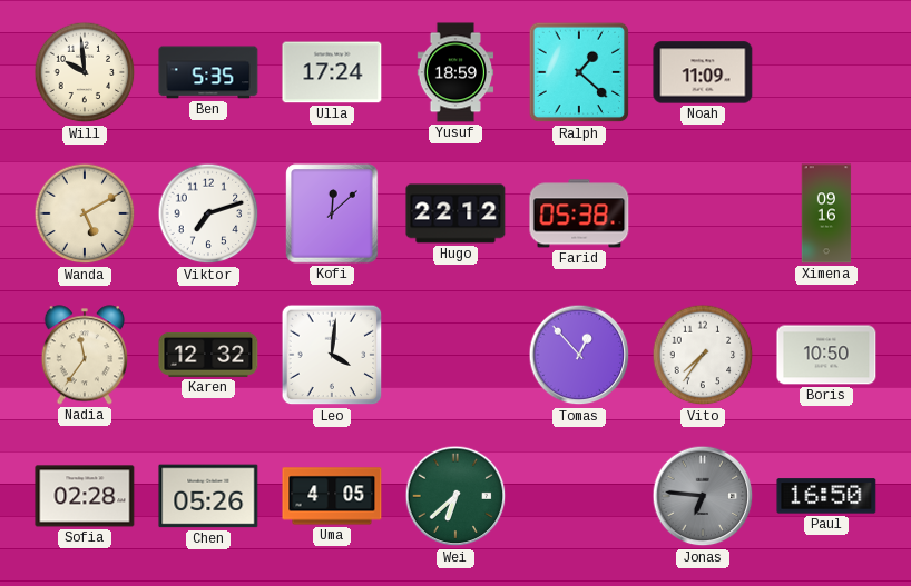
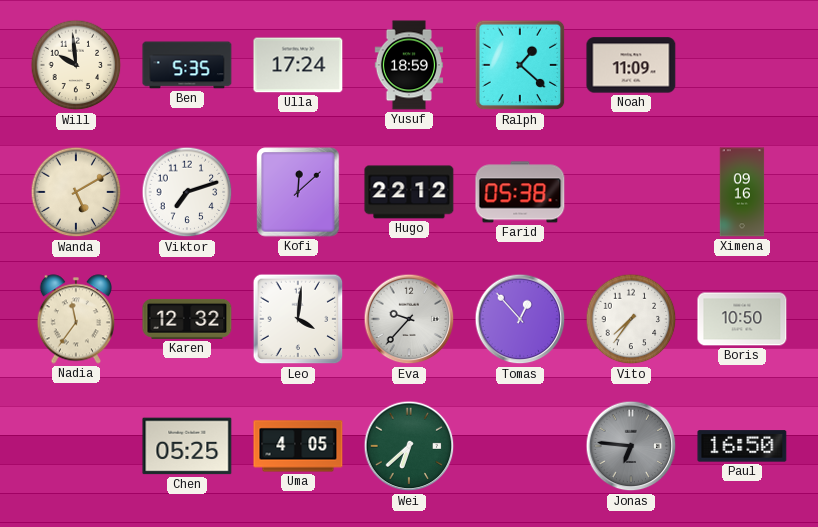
Eva: none -> 9:37 (409, 319)
Sofia: 02:28 -> none (85, 496)
Chen: 05:26 -> 05:25 (187, 446)
